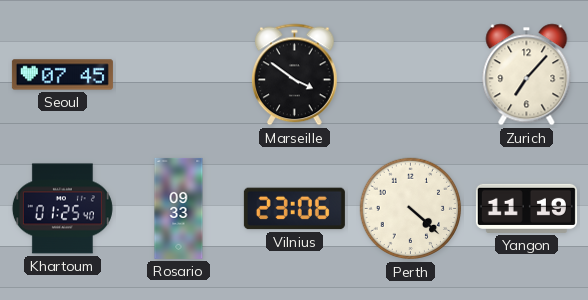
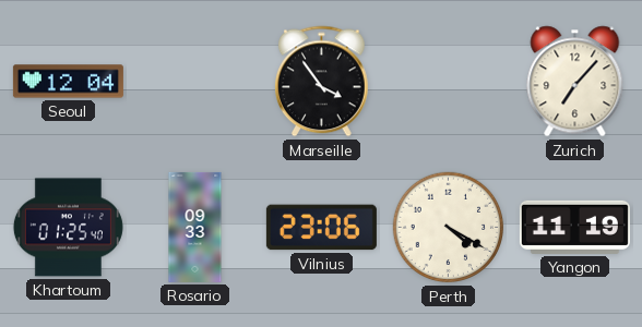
Seoul: 07:45 -> 12:04 (68, 82)
Marseille: 3:51 -> 3:54 (322, 82)
Perth: 4:22 -> 4:20 (449, 228)
